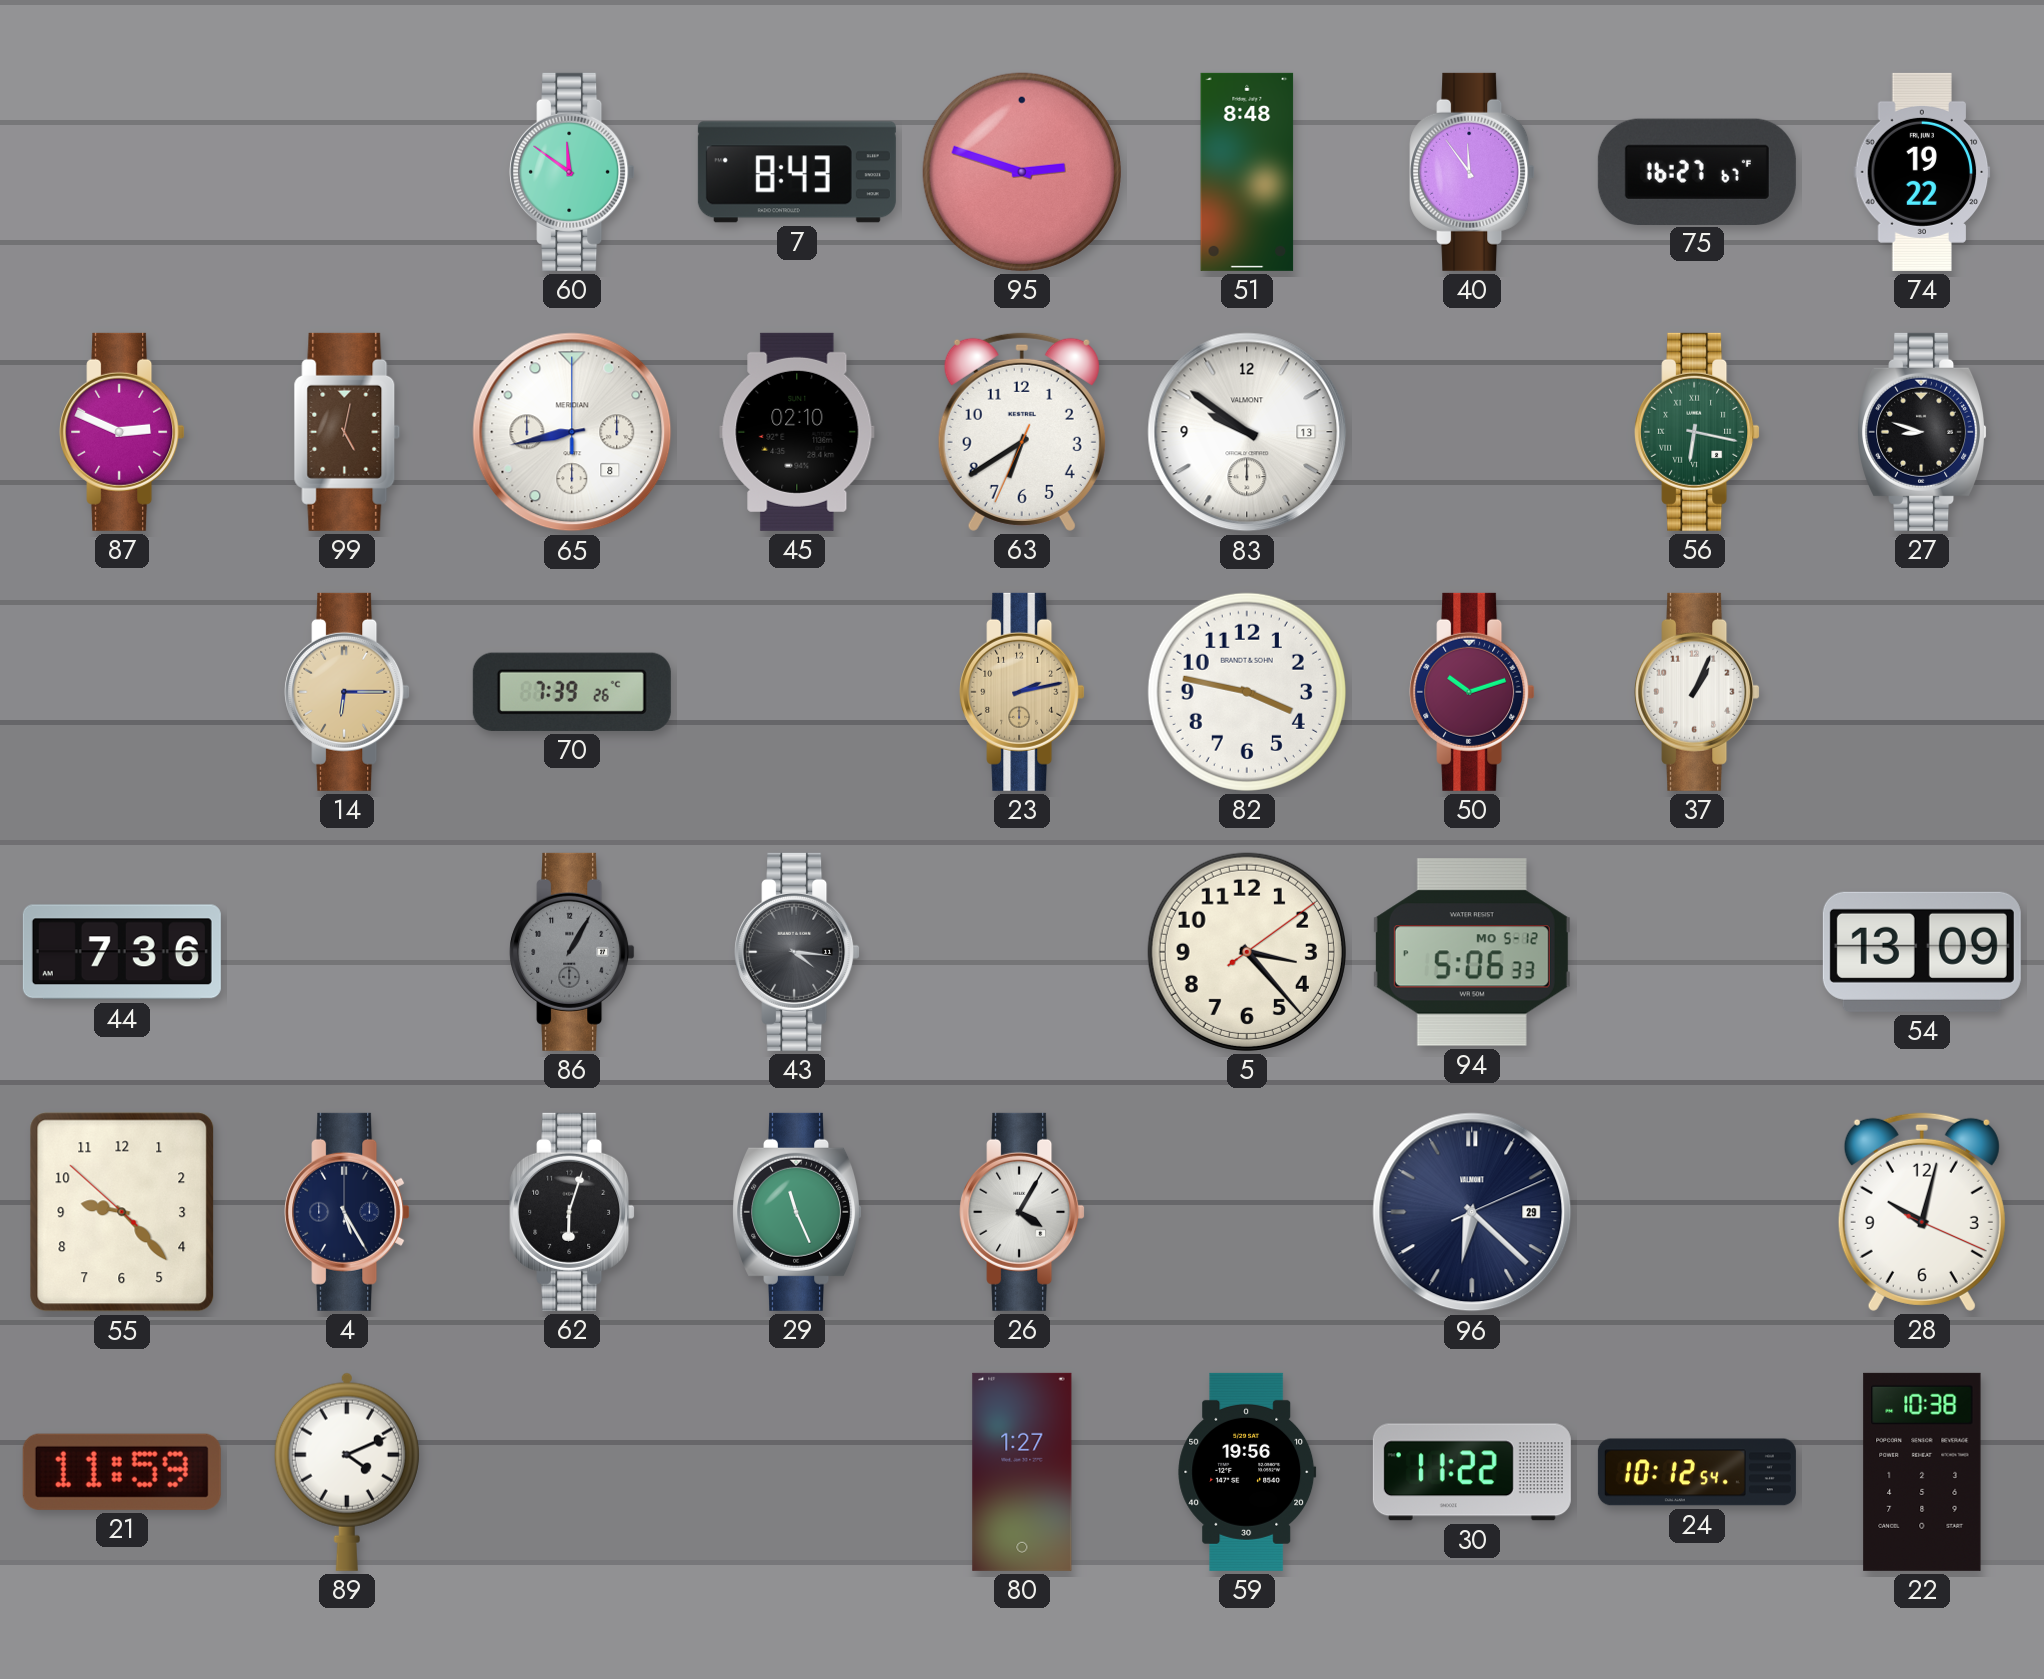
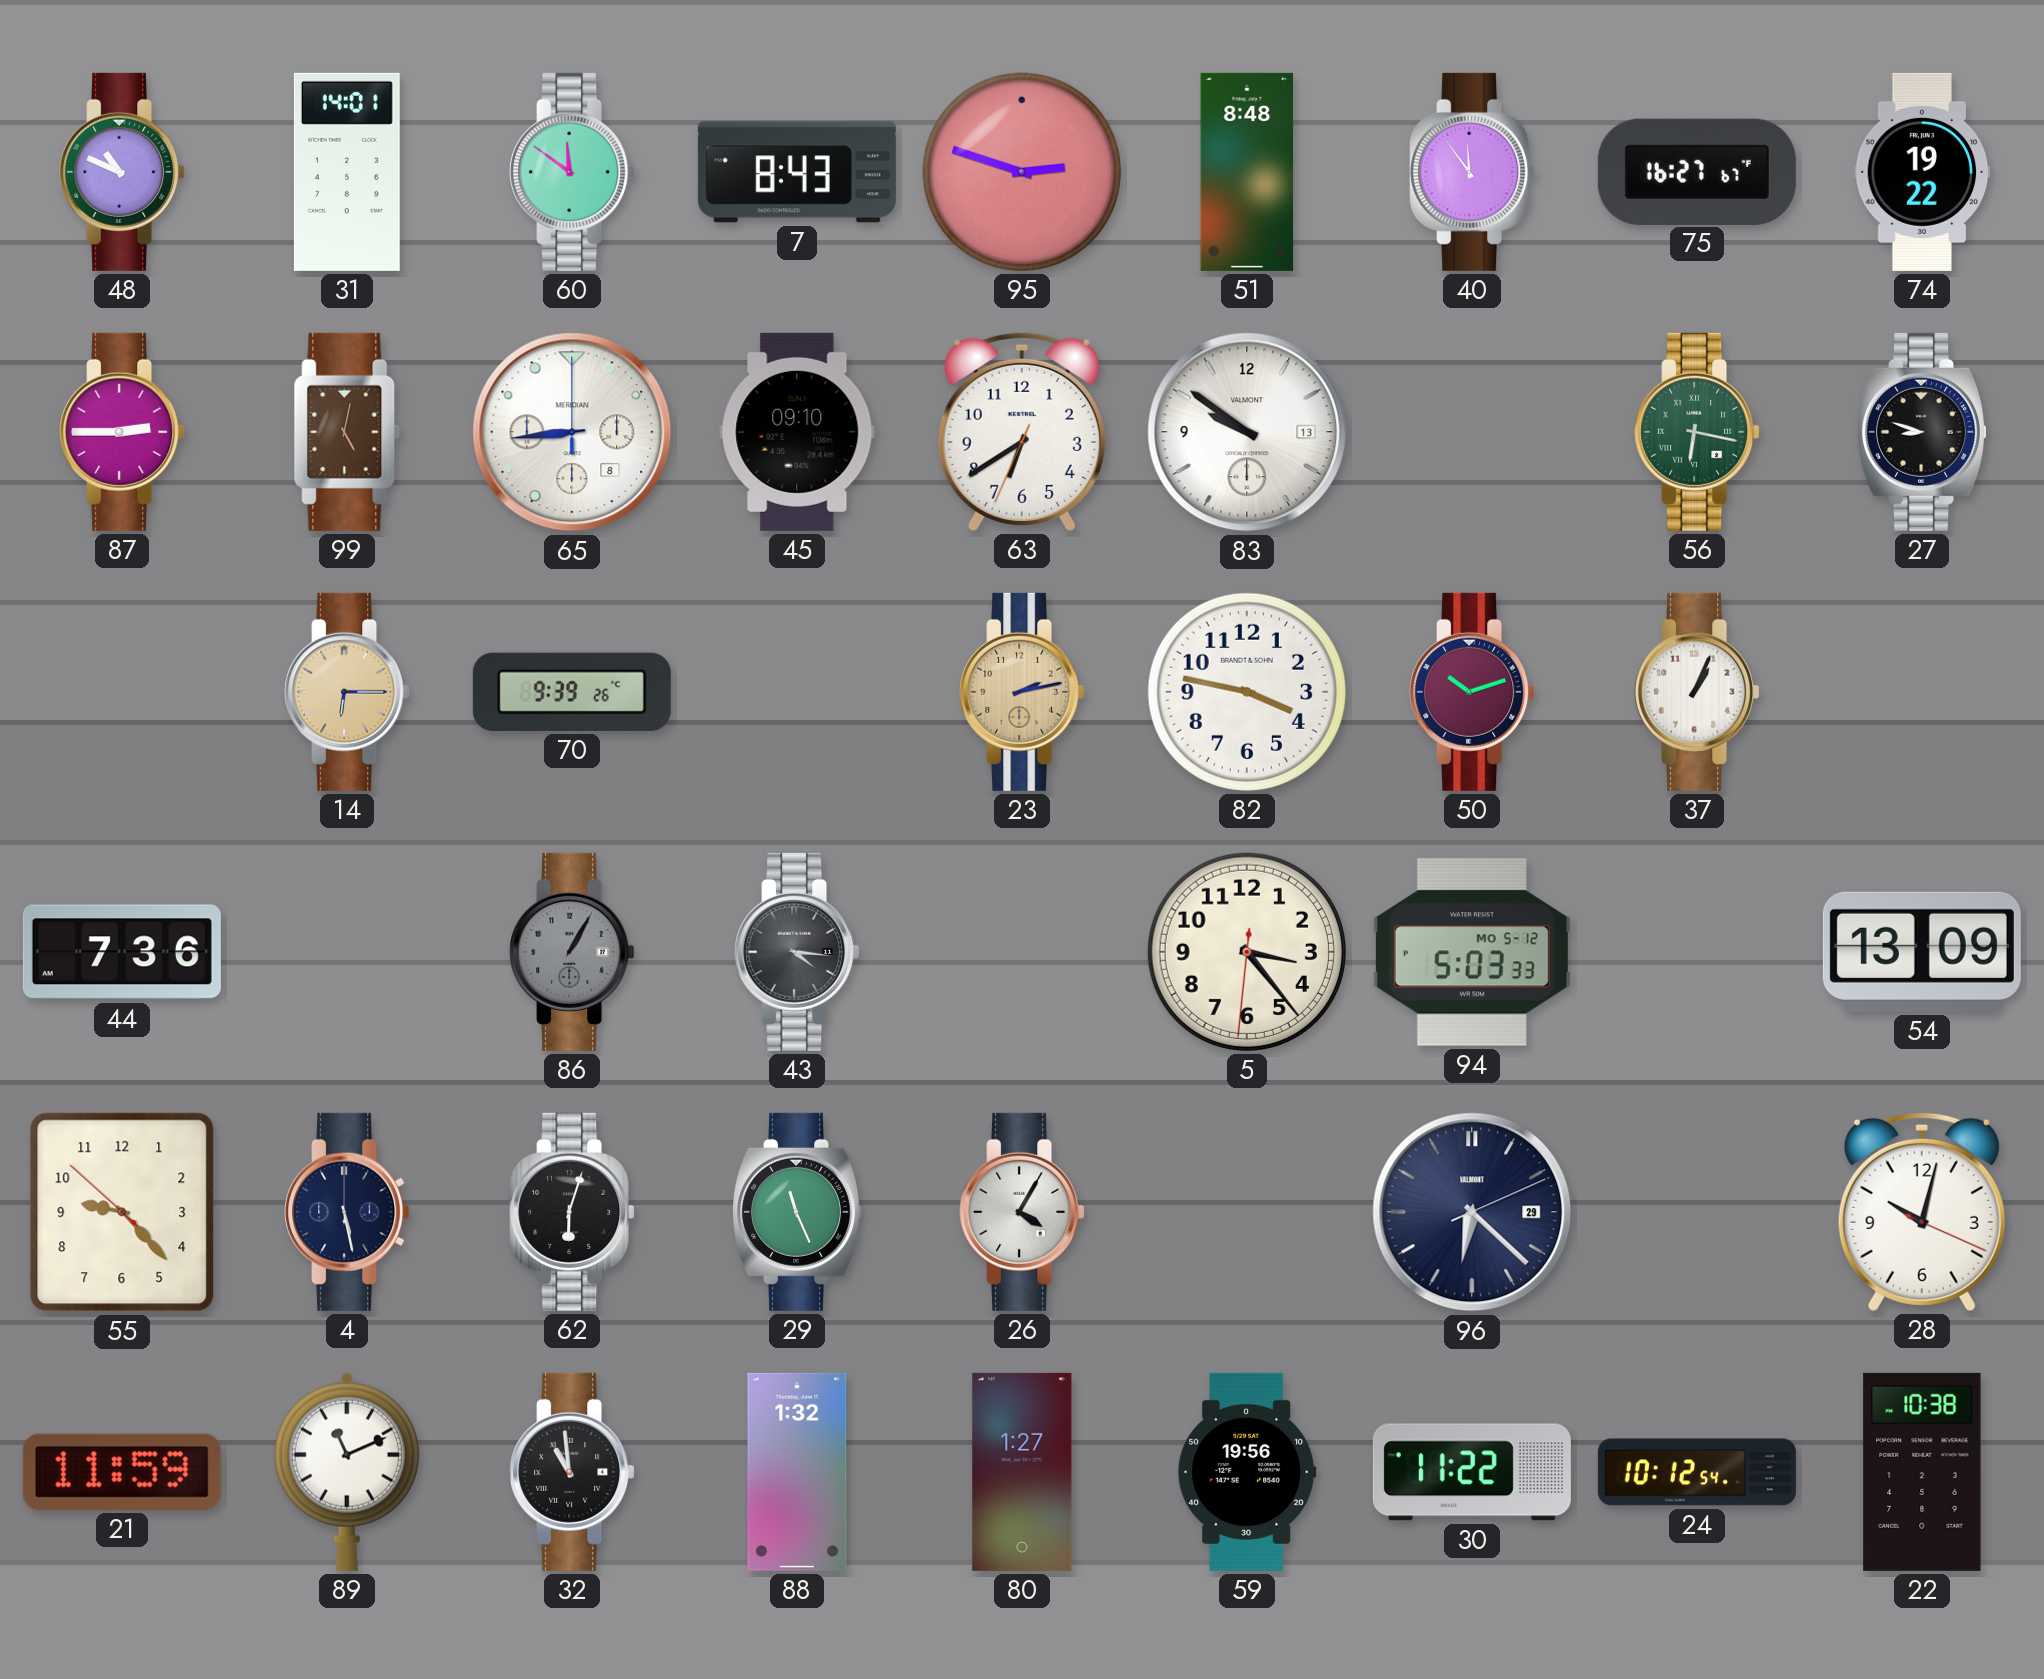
48: none -> 10:49 (122, 172)
31: none -> 14:01 (347, 172)
87: 2:49 -> 2:45 (122, 432)
65: 8:43 -> 8:44 (572, 432)
45: 02:10 -> 09:10 (797, 432)
70: 7:39 -> 9:39 (572, 692)
5: 3:23:09 -> 3:23:31 (1247, 952)
94: 5:06 -> 5:03 (1472, 952)
4: 5:25 -> 5:28 (347, 1212)
89: 4:11 -> 11:11 (347, 1472)
32: none -> 10:59 (572, 1472)
88: none -> 1:32 (797, 1472)
